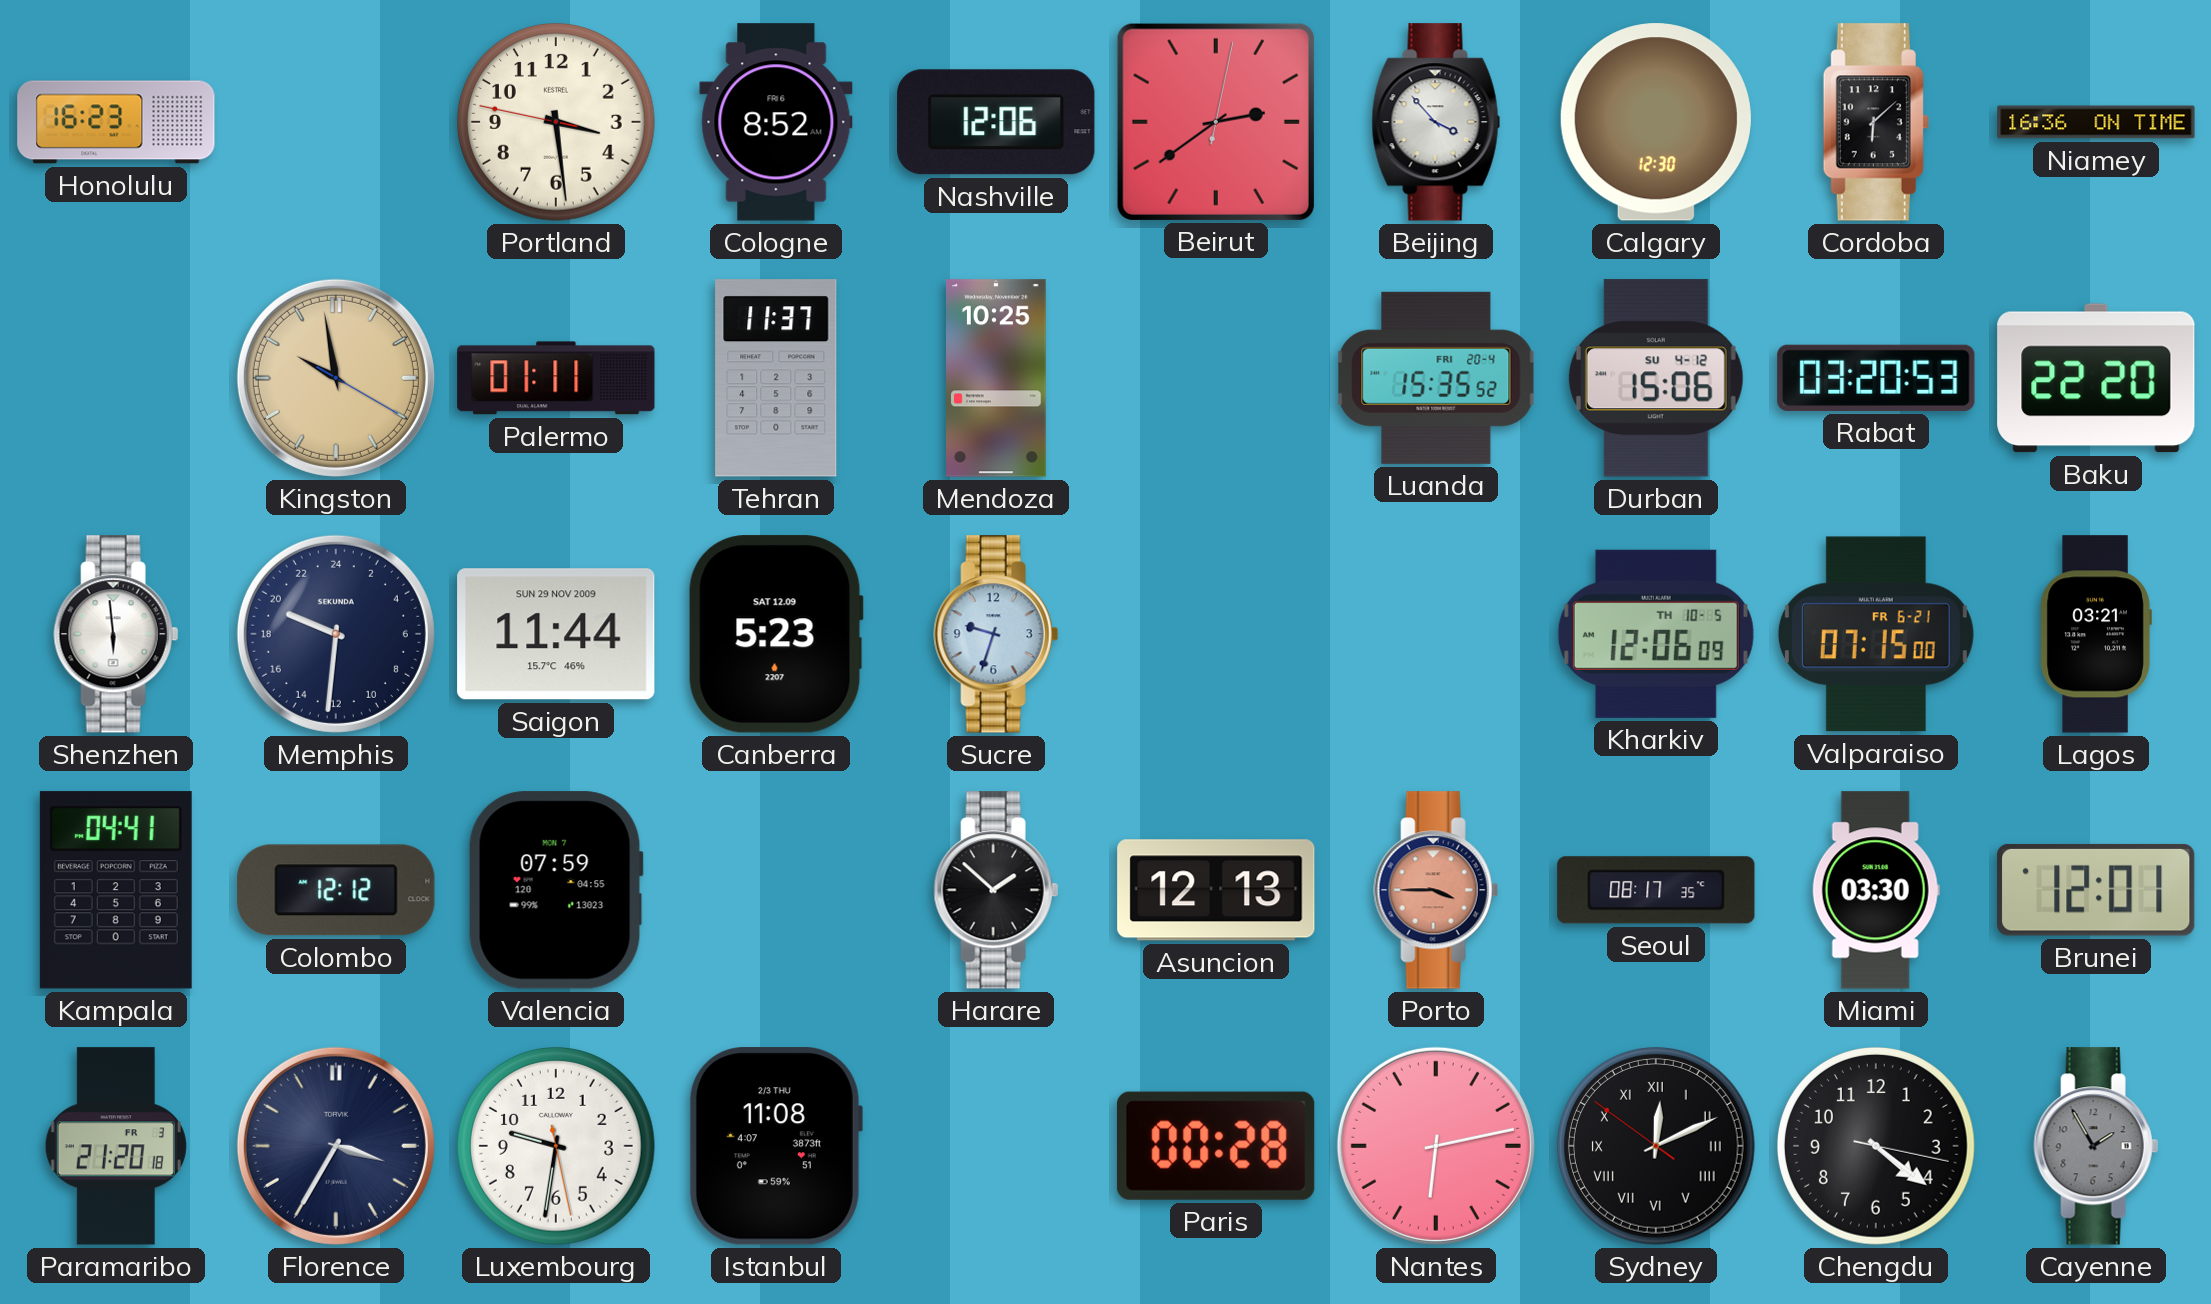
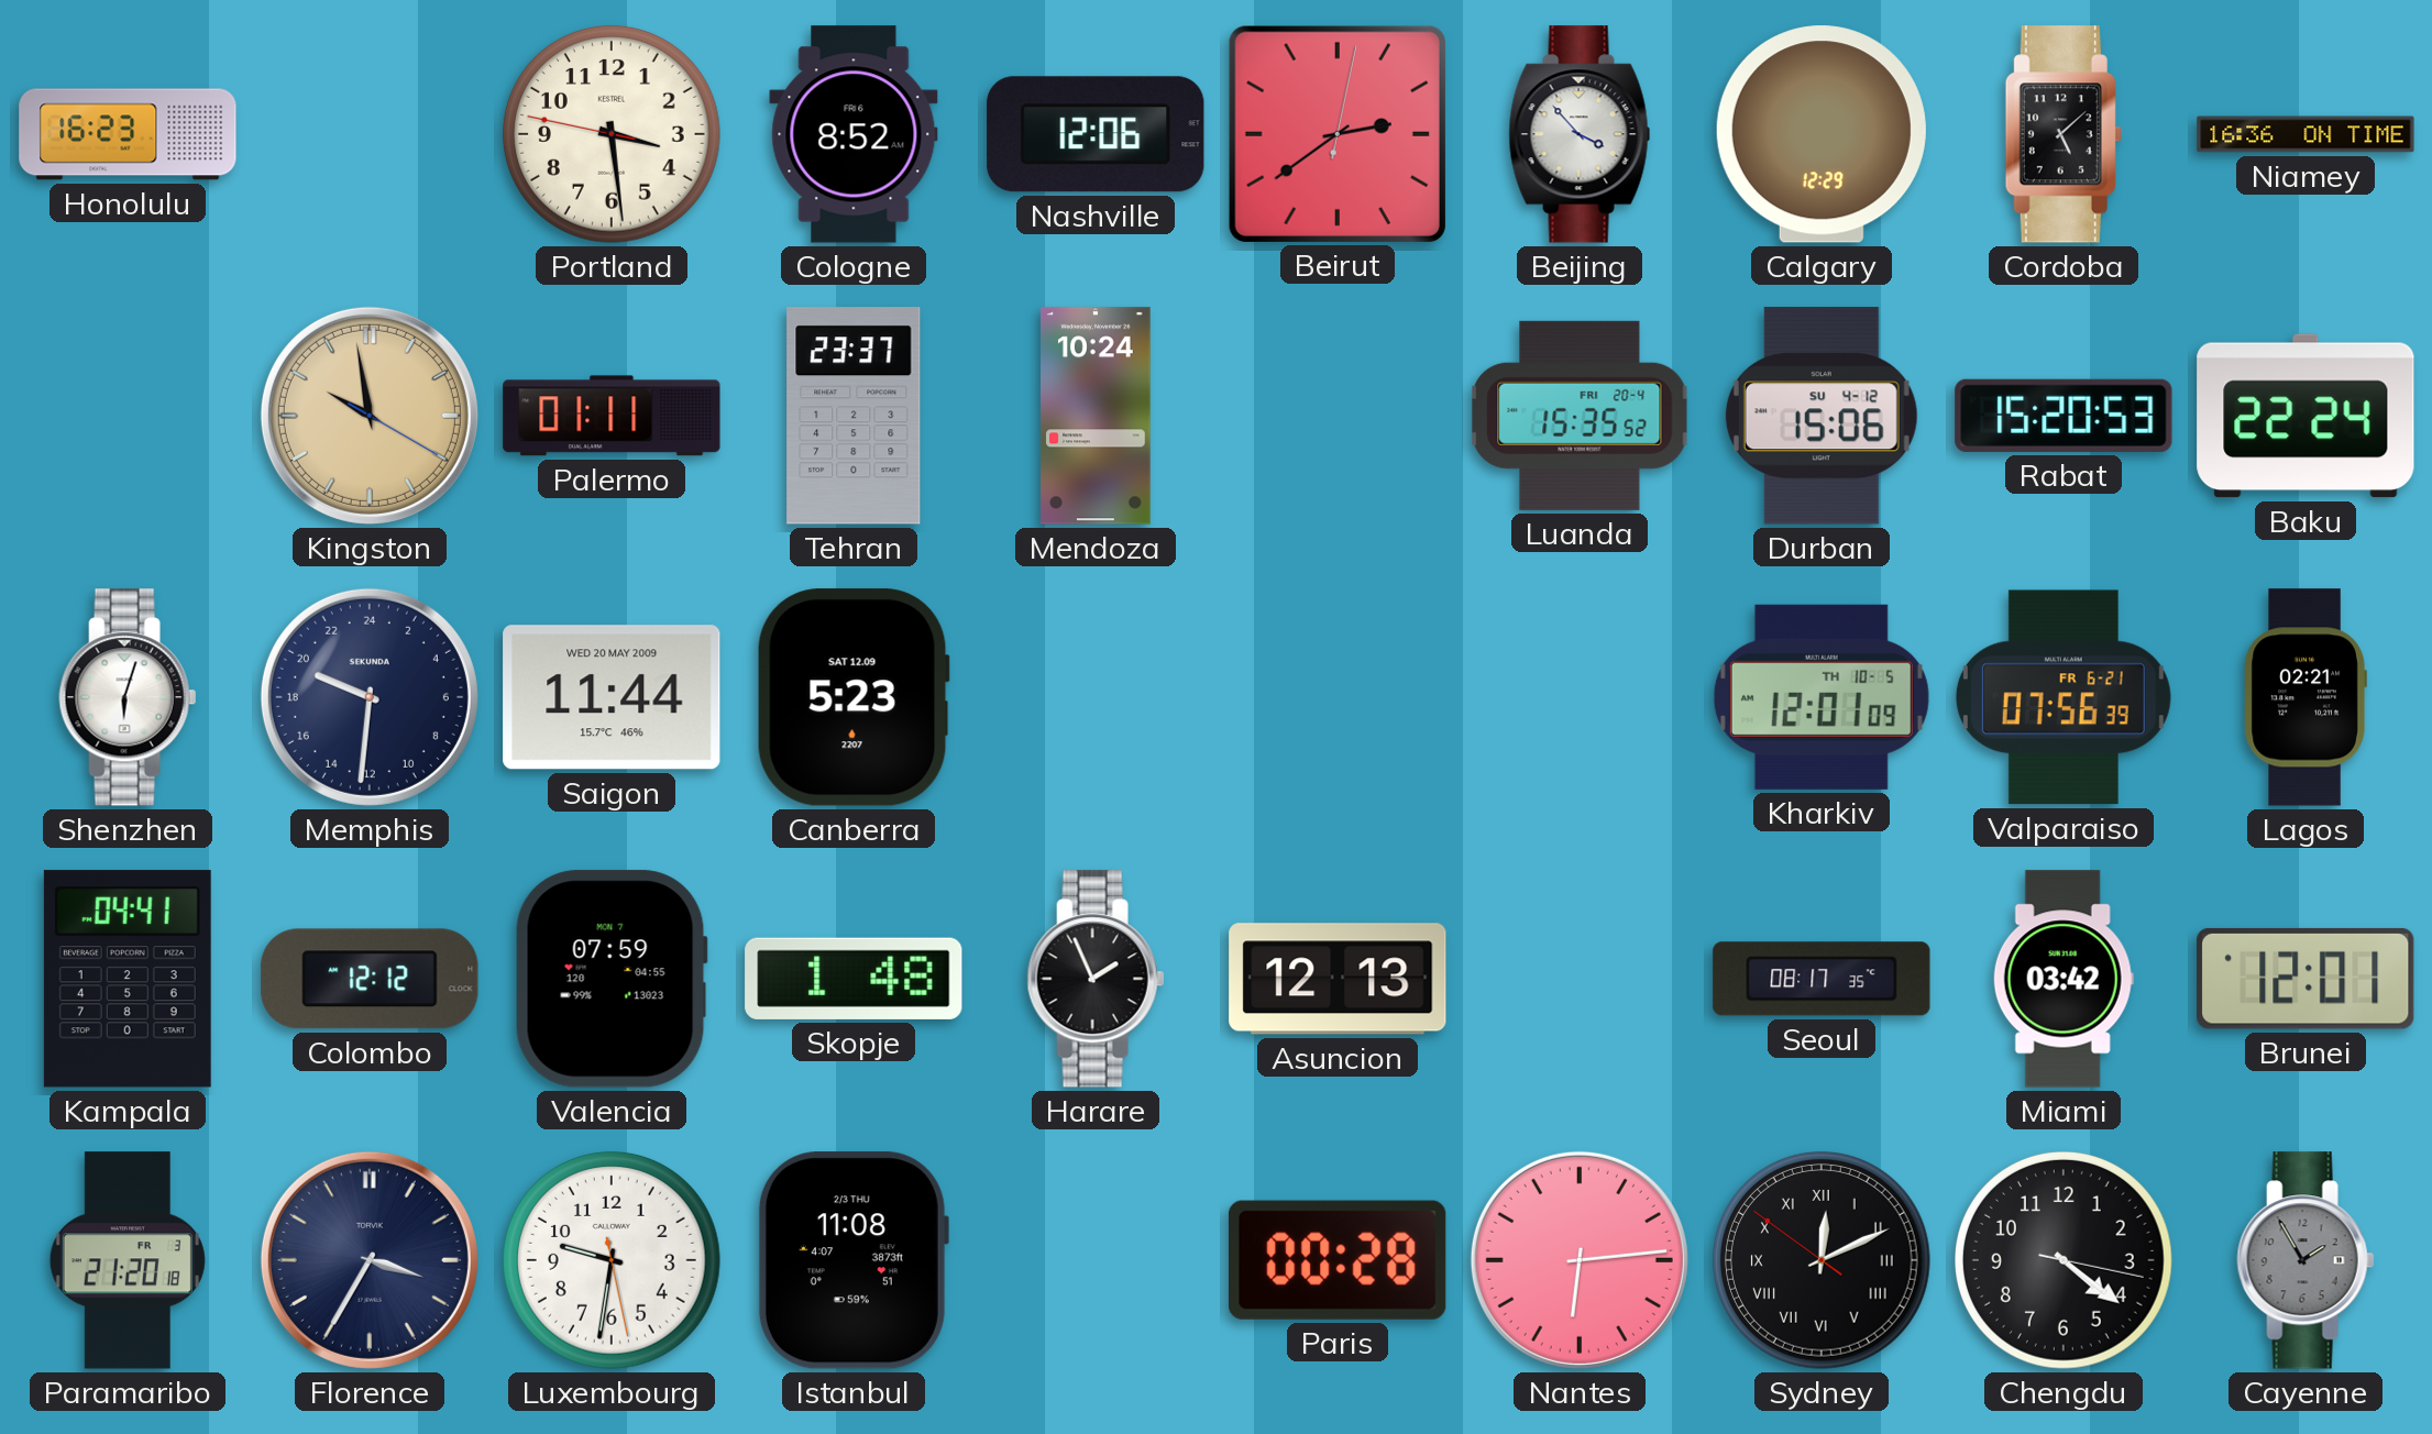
Calgary: 12:30 -> 12:29 (1822, 134)
Cordoba: 6:08 -> 5:08 (2064, 134)
Tehran: 11:37 -> 23:37 (854, 416)
Mendoza: 10:25 -> 10:24 (1097, 416)
Rabat: 03:20 -> 15:20 (2064, 416)
Baku: 22:20 -> 22:24 (2306, 416)
Shenzhen: 5:59 -> 6:03 (128, 697)
Saigon date: SUN 29 NOV 2009 -> WED 20 MAY 2009 (612, 697)
Sucre: 9:33 -> none (996, 634)
Kharkiv: 12:06 -> 12:01 (1822, 697)
Valparaiso: 07:15 -> 07:56 (2064, 697)
Lagos: 03:21 -> 02:21 (2306, 697)
Skopje: none -> 1:48 (854, 979)
Harare: 1:52 -> 1:56 (1096, 979)
Porto: 3:45 -> none (1436, 890)
Miami: 03:30 -> 03:42 (2064, 979)
Nantes: 6:13 -> 6:14 (1580, 1260)
